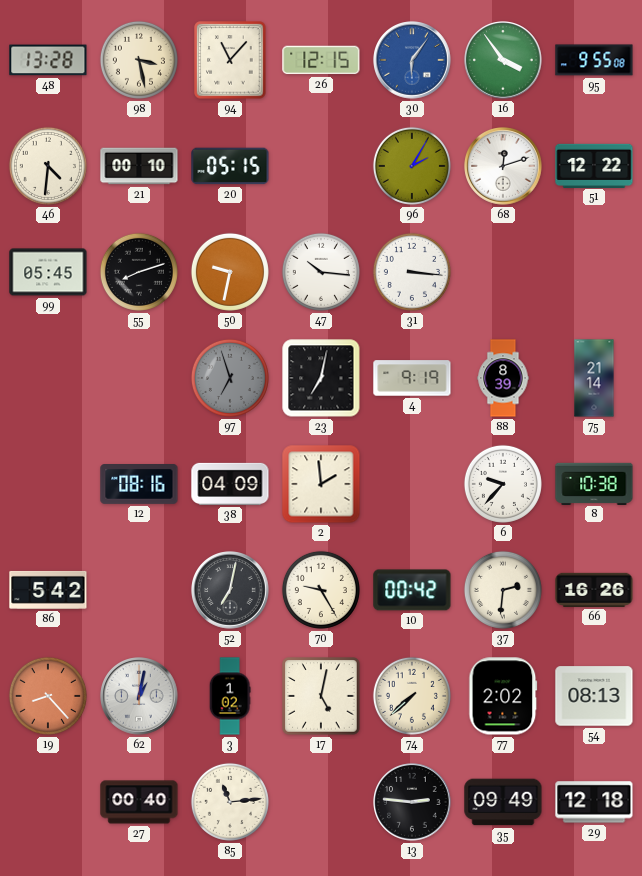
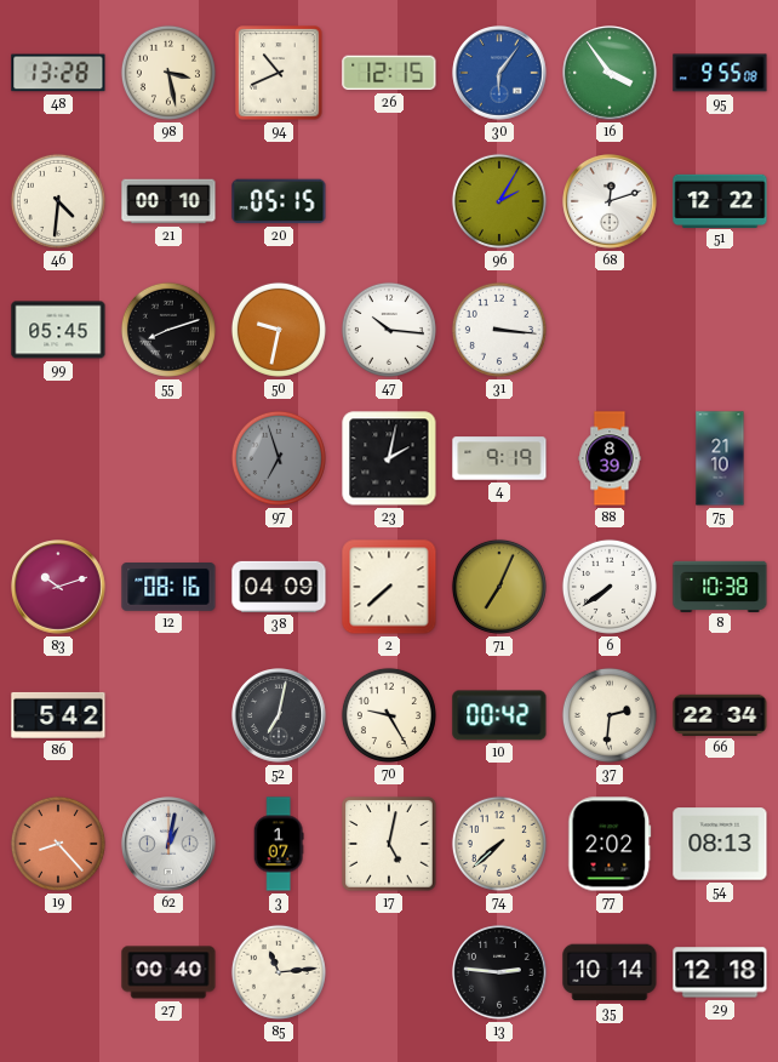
94: 11:07 -> 10:41 (279, 73)
23: 7:02 -> 2:02 (389, 458)
75: 21:14 -> 21:10 (720, 458)
83: none -> 10:12 (58, 587)
2: 1:59 -> 7:38 (389, 587)
71: none -> 7:04 (499, 587)
6: 9:37 -> 7:39 (610, 587)
66: 16:26 -> 22:34 (720, 715)
3: 1:02 -> 1:07 (279, 844)
35: 09:49 -> 10:14 (610, 972)
